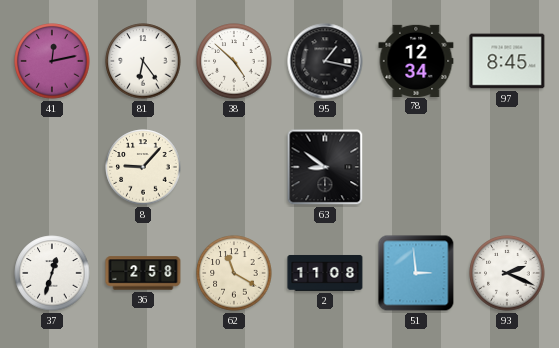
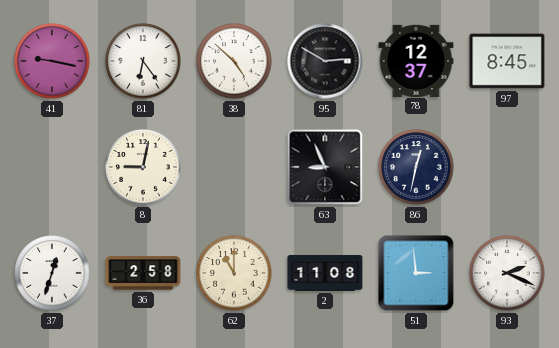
41: 12:13 -> 9:17 (52, 61)
95: 1:17 -> 2:50 (325, 61)
78: 12:34 -> 12:37 (416, 60)
8: 9:07 -> 9:02 (143, 167)
63: 8:51 -> 8:56 (325, 167)
86: none -> 12:32 (416, 167)
62: 11:20 -> 11:00 (234, 273)
